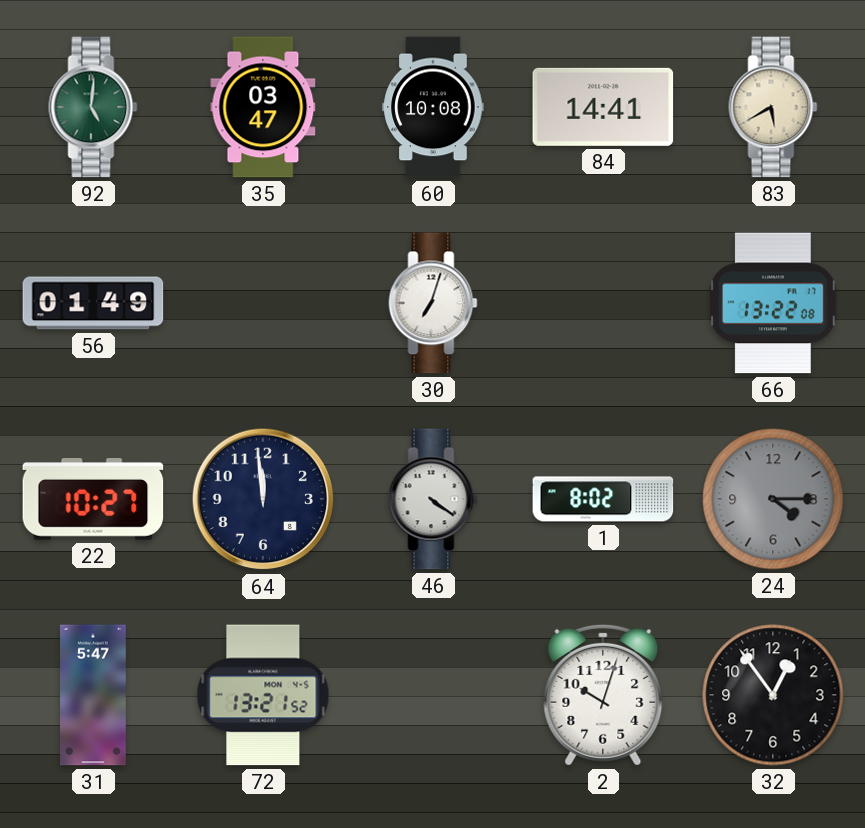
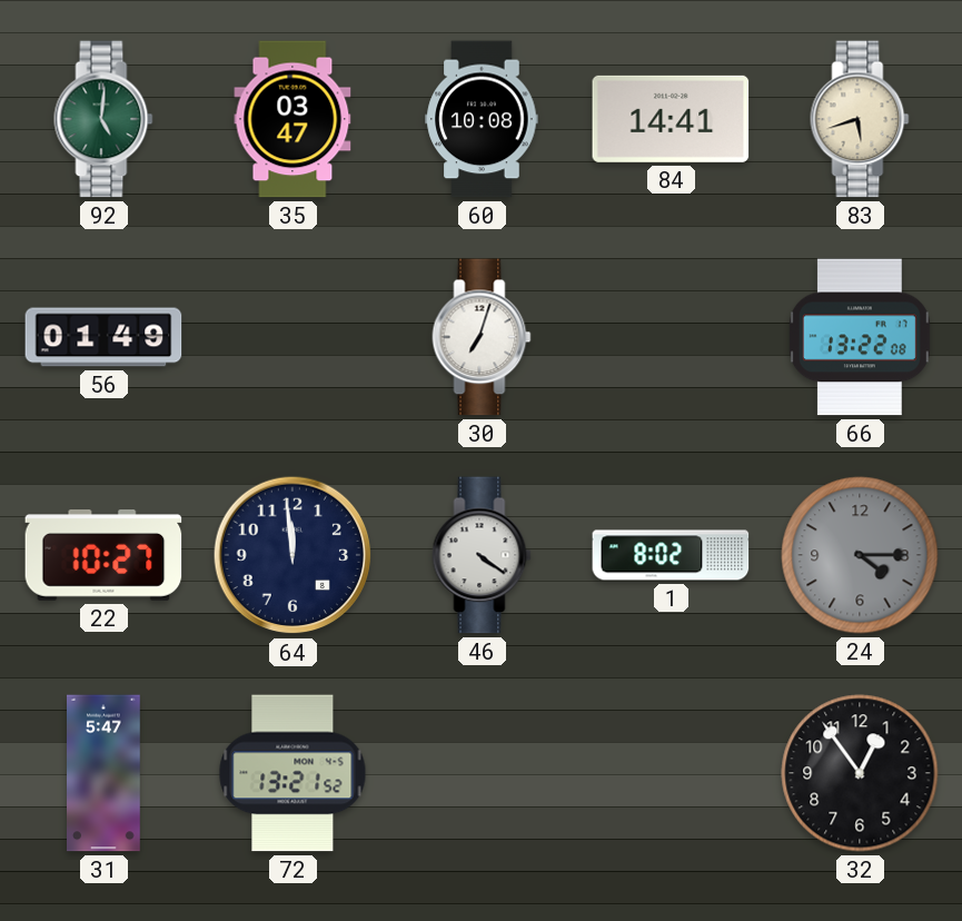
83: 5:40 -> 5:42 (860, 119)
2: 10:03 -> none (603, 695)
